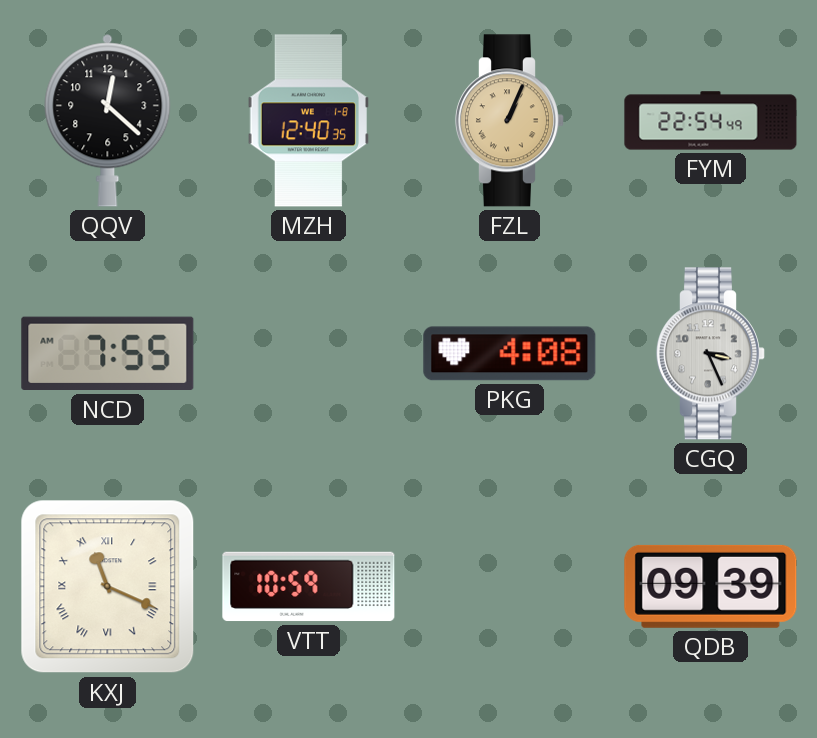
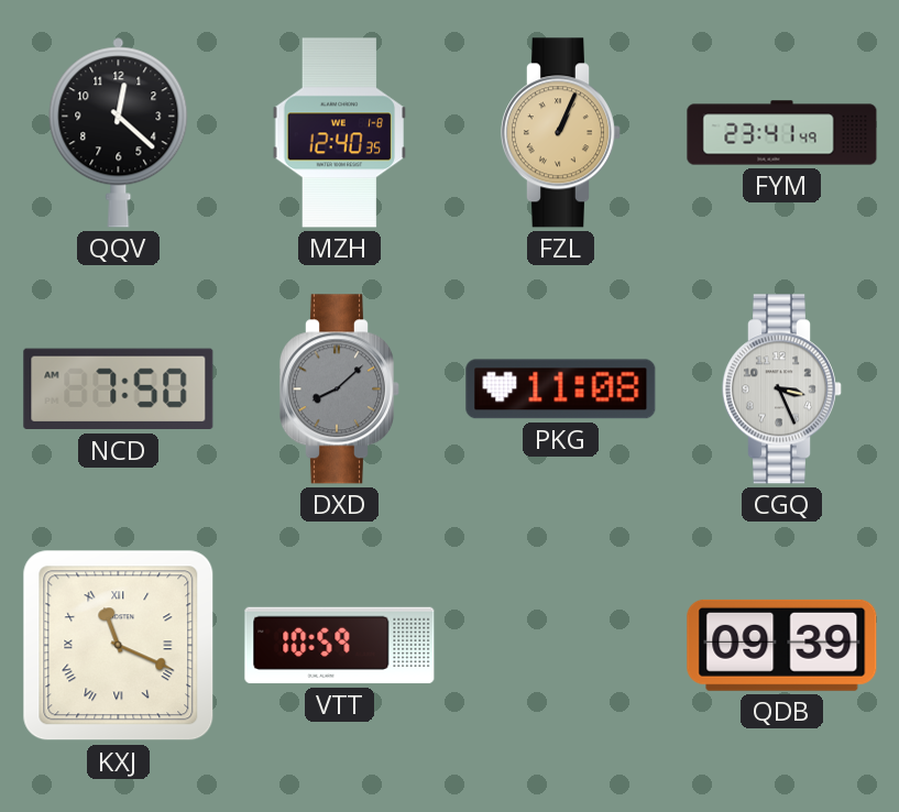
FYM: 22:54 -> 23:41 (782, 133)
NCD: 7:55 -> 7:50 (119, 389)
DXD: none -> 8:08 (339, 389)
PKG: 4:08 -> 11:08 (561, 389)
